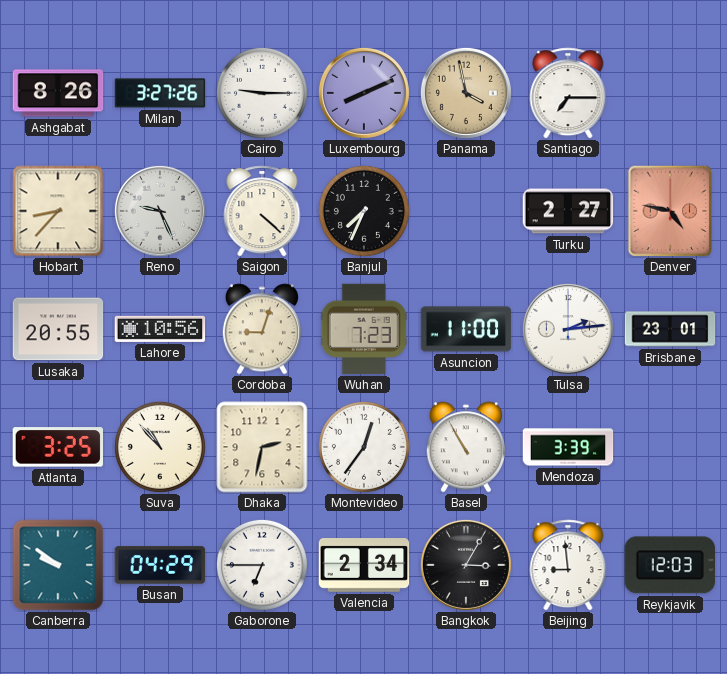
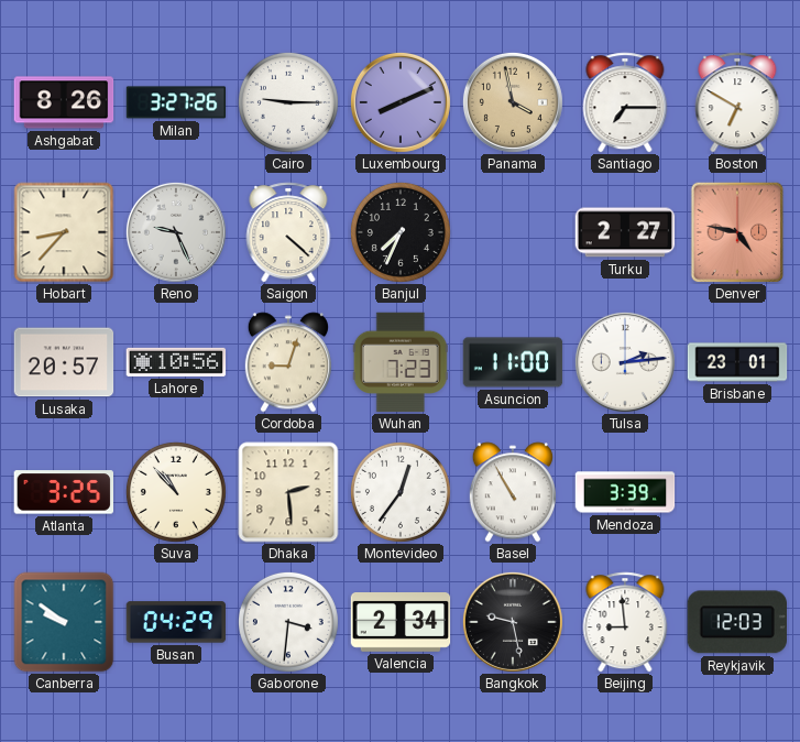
Boston: none -> 6:50 (737, 102)
Lusaka: 20:55 -> 20:57 (64, 362)
Dhaka: 2:32 -> 2:29 (288, 492)
Gaborone: 6:45 -> 3:31 (288, 622)
Bangkok: 3:05 -> 9:28 (513, 622)
